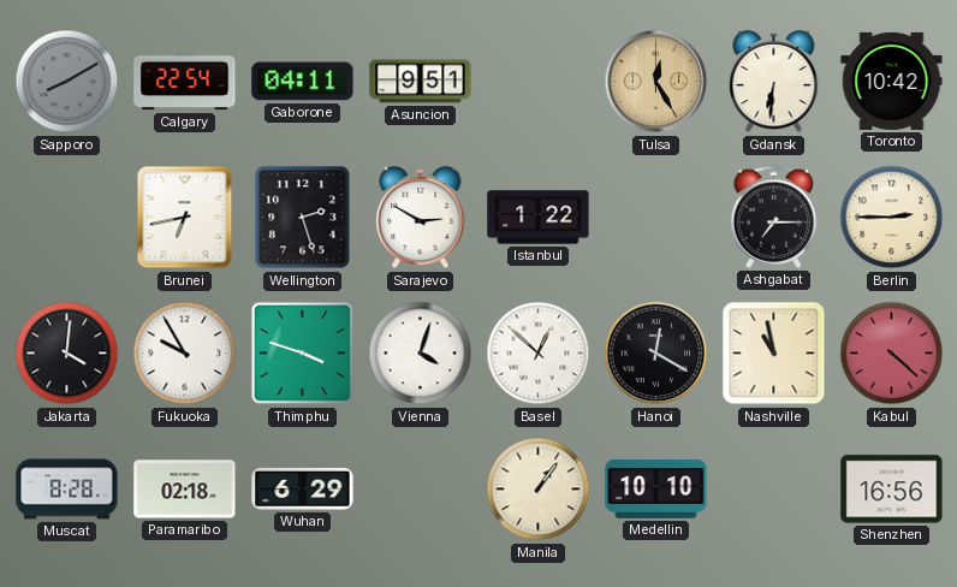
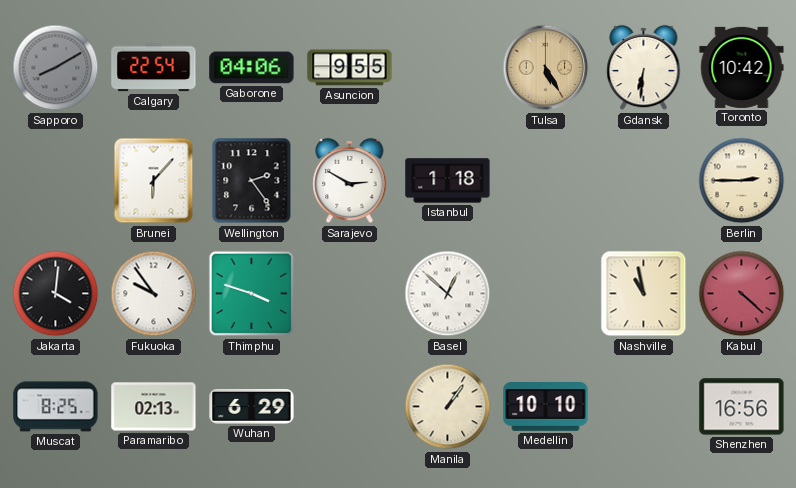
Gaborone: 04:11 -> 04:06 (252, 68)
Asuncion: 9:51 -> 9:55 (350, 68)
Tulsa: 12:25 -> 5:25 (546, 68)
Brunei: 6:43 -> 6:07 (154, 181)
Wellington: 2:27 -> 2:24 (252, 181)
Istanbul: 1:22 -> 1:18 (448, 181)
Ashgabat: 7:15 -> none (774, 217)
Fukuoka: 9:55 -> 9:54 (154, 294)
Vienna: 4:03 -> none (421, 354)
Hanoi: 12:20 -> none (656, 354)
Muscat: 8:28 -> 8:25 (56, 407)
Paramaribo: 02:18 -> 02:13 (154, 407)
